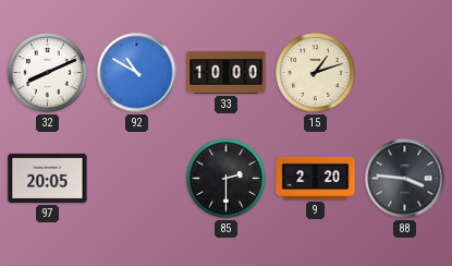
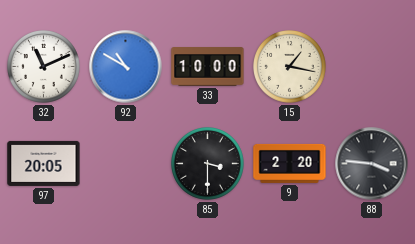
32: 8:11 -> 11:11 (44, 67)
15: 1:12 -> 1:17 (290, 67)
85: 2:30 -> 3:30 (208, 164)
